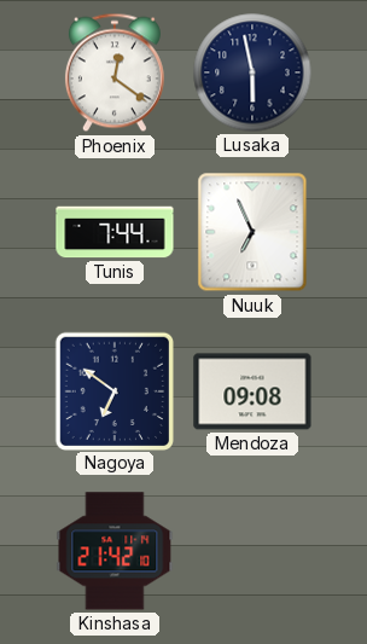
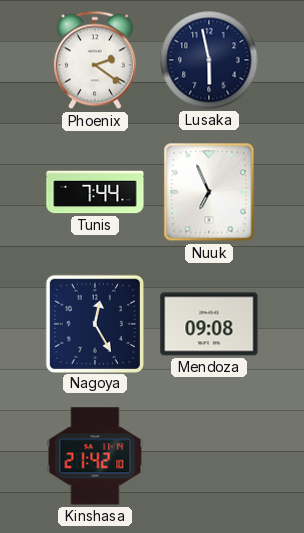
Phoenix: 12:21 -> 2:21 (95, 60)
Nagoya: 6:51 -> 12:25 (94, 323)
